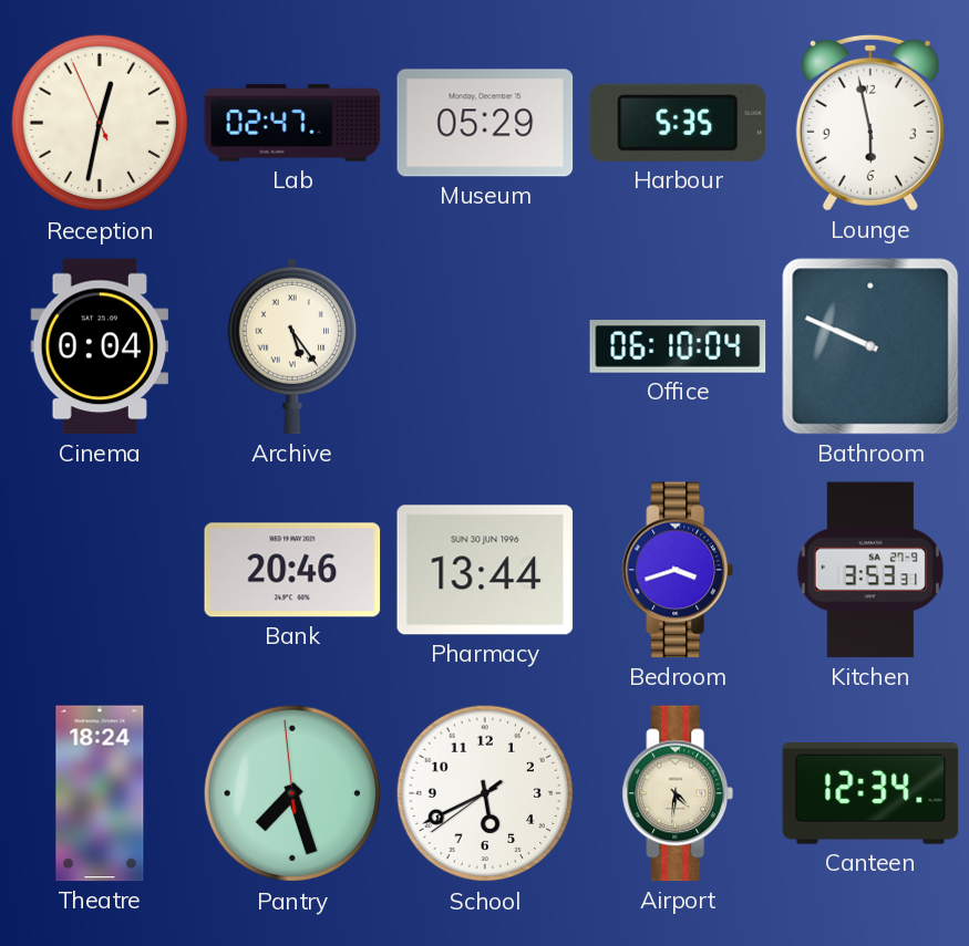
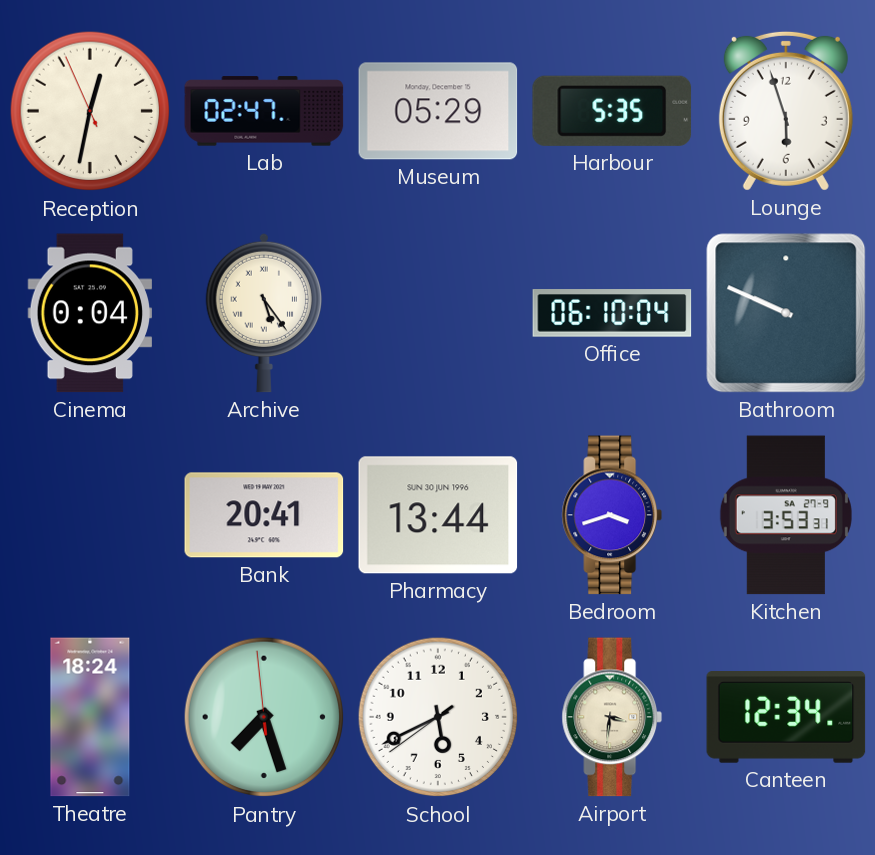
Lounge: 5:58 -> 5:57 (786, 111)
Bank: 20:46 -> 20:41 (264, 515)
Airport: 4:31 -> 3:31 (612, 717)
